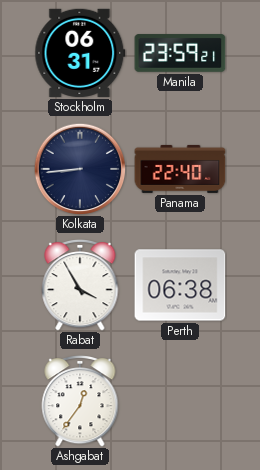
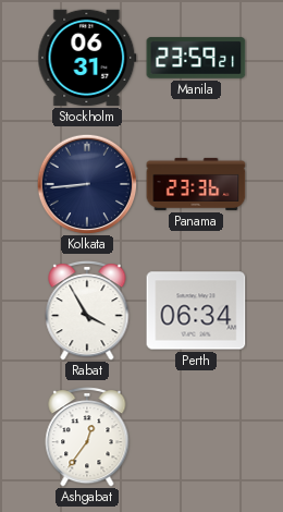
Panama: 22:40 -> 23:36 (196, 184)
Perth: 06:38 -> 06:34 (196, 310)
